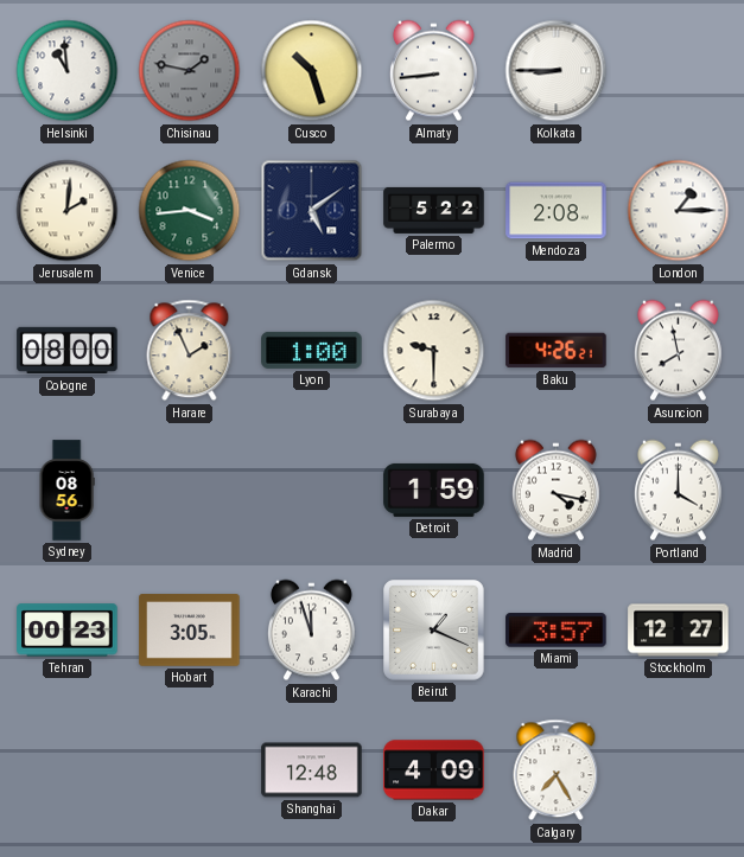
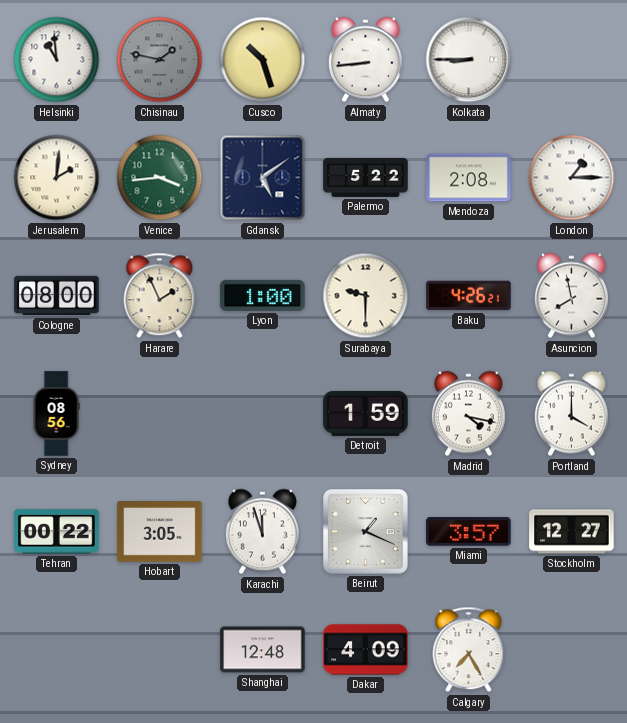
Tehran: 00:23 -> 00:22 (57, 532)
